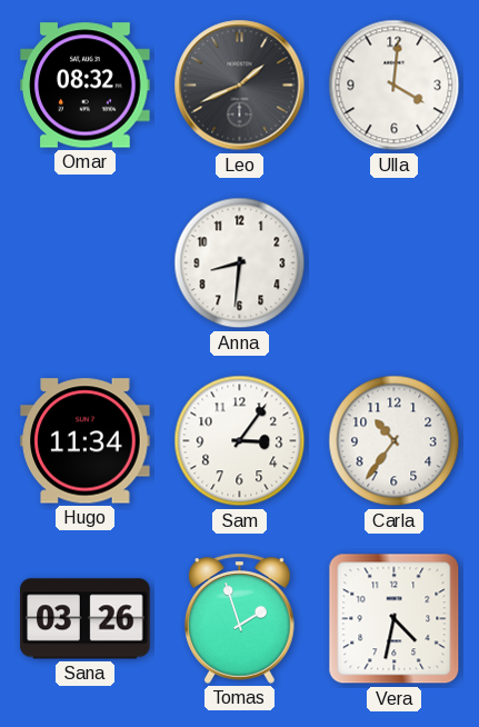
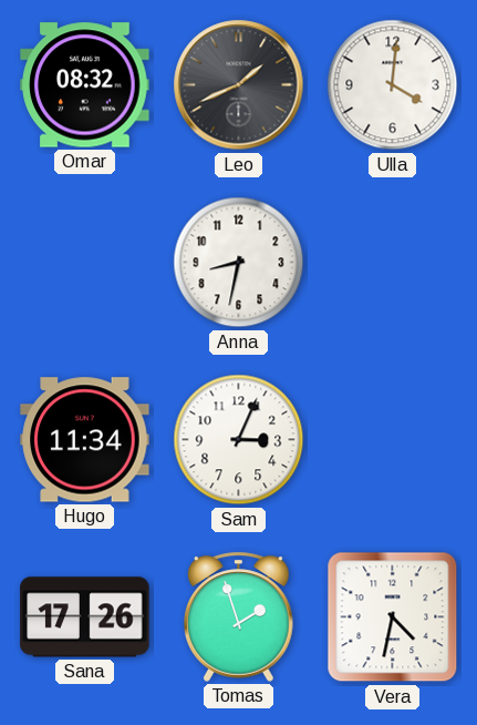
Anna: 8:31 -> 8:32 (239, 263)
Sam: 3:06 -> 3:04 (239, 440)
Carla: 10:36 -> none (395, 441)
Sana: 03:26 -> 17:26 (85, 617)
